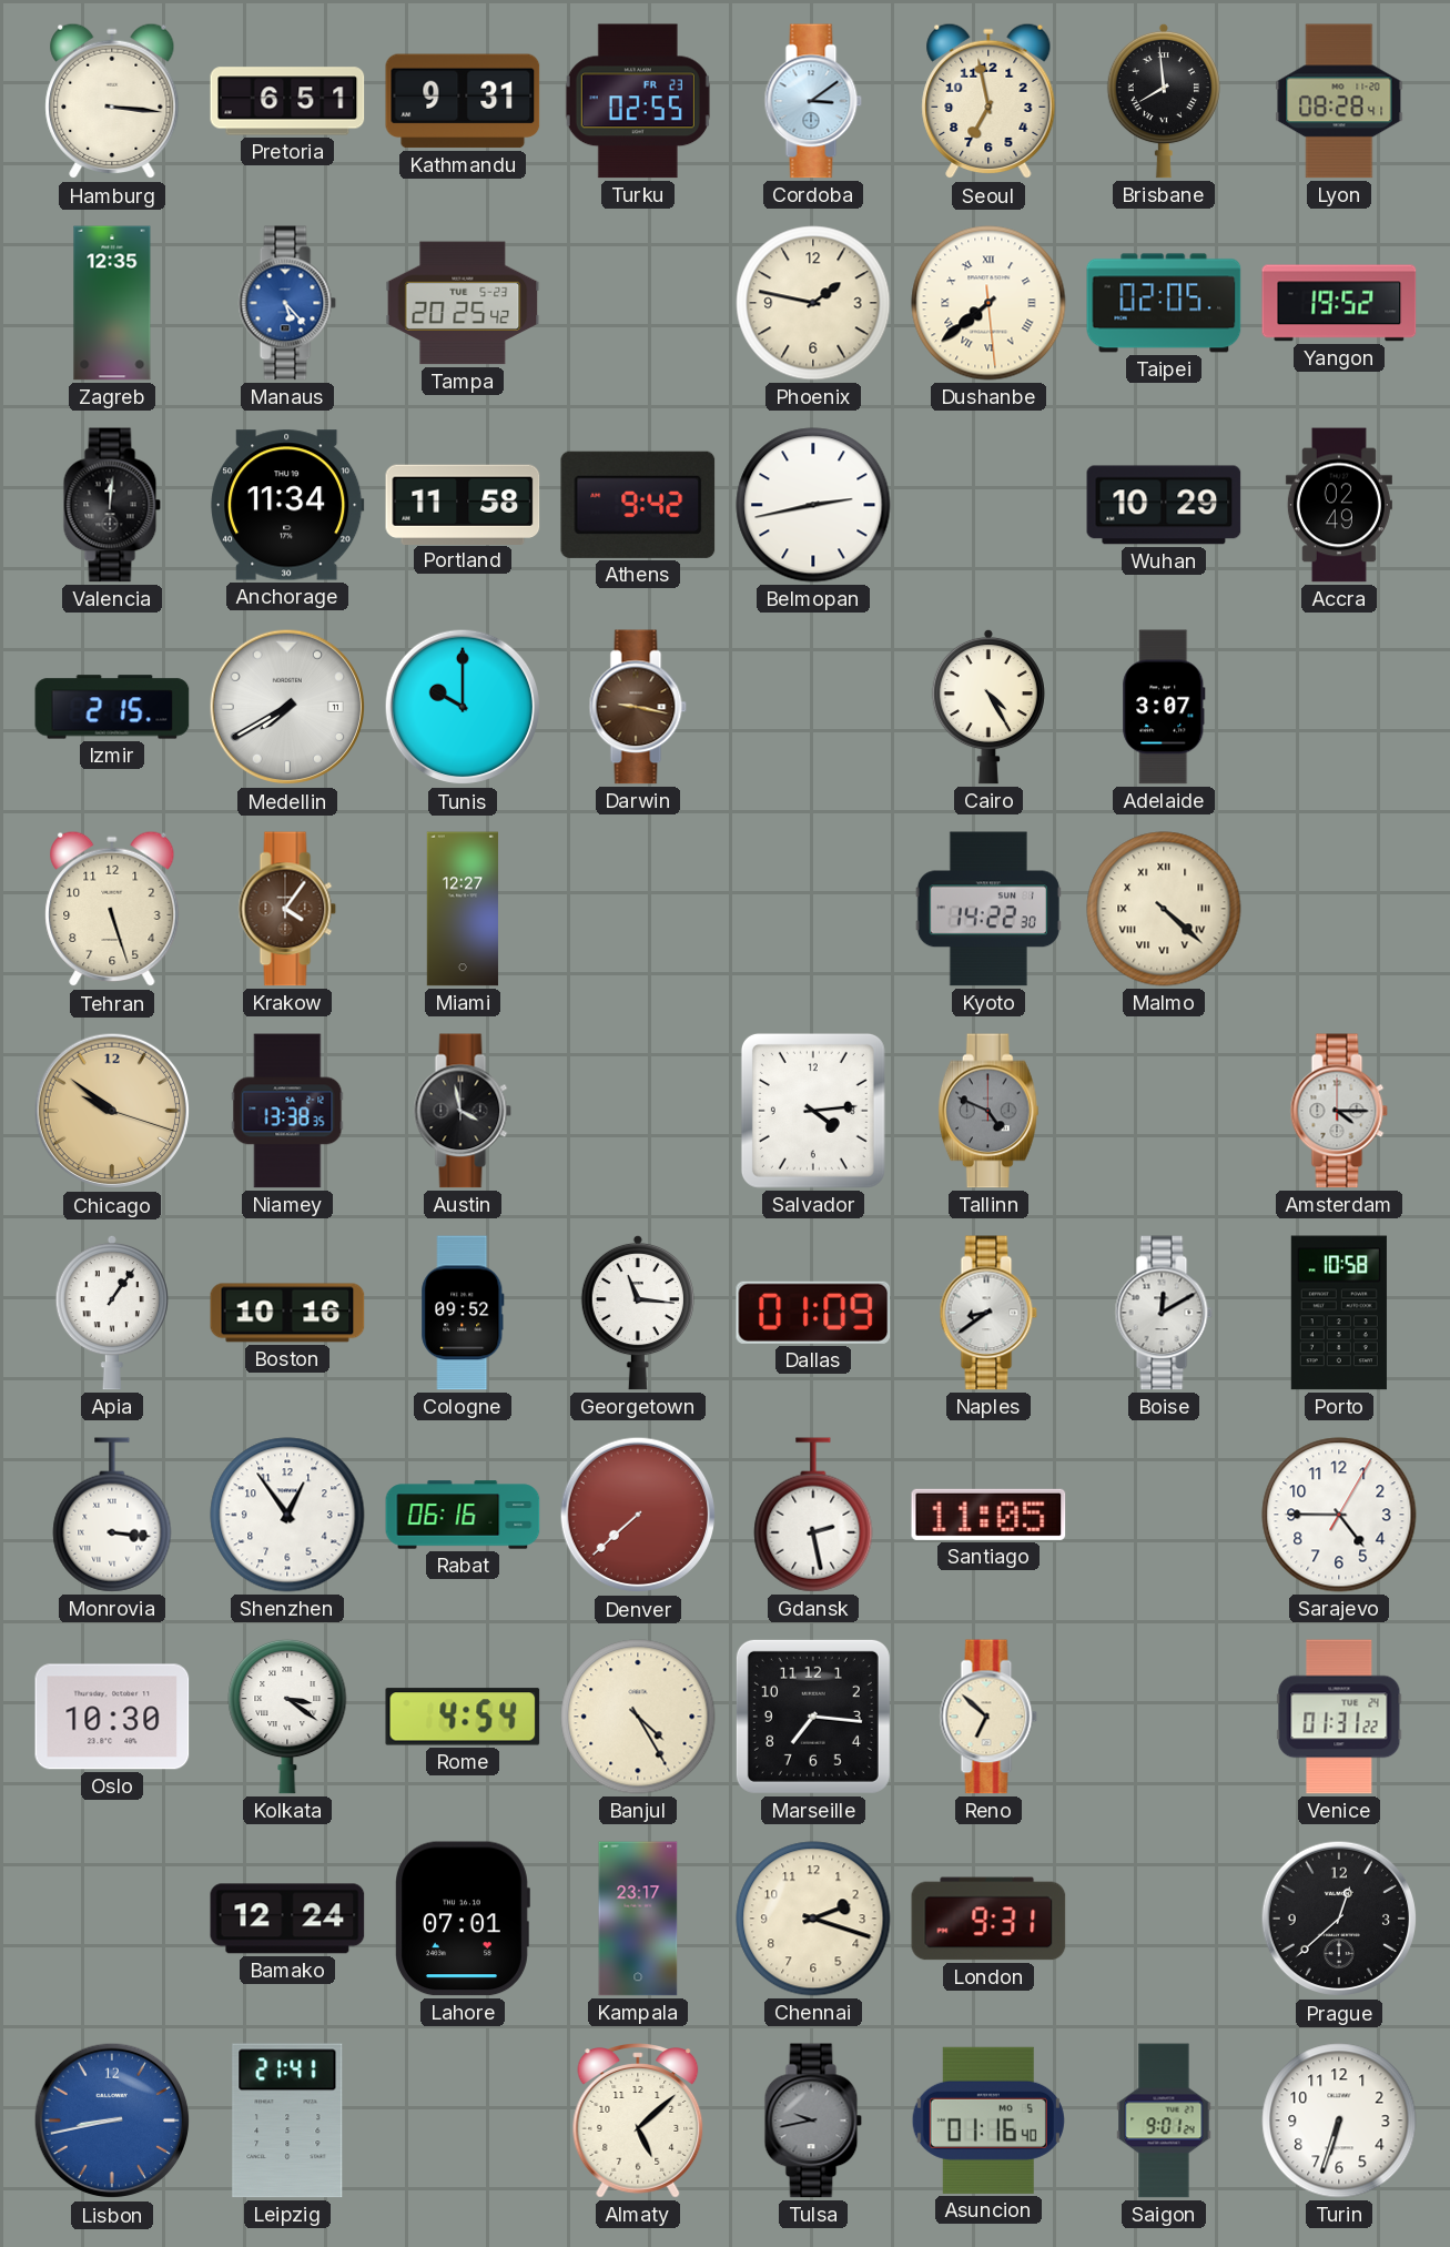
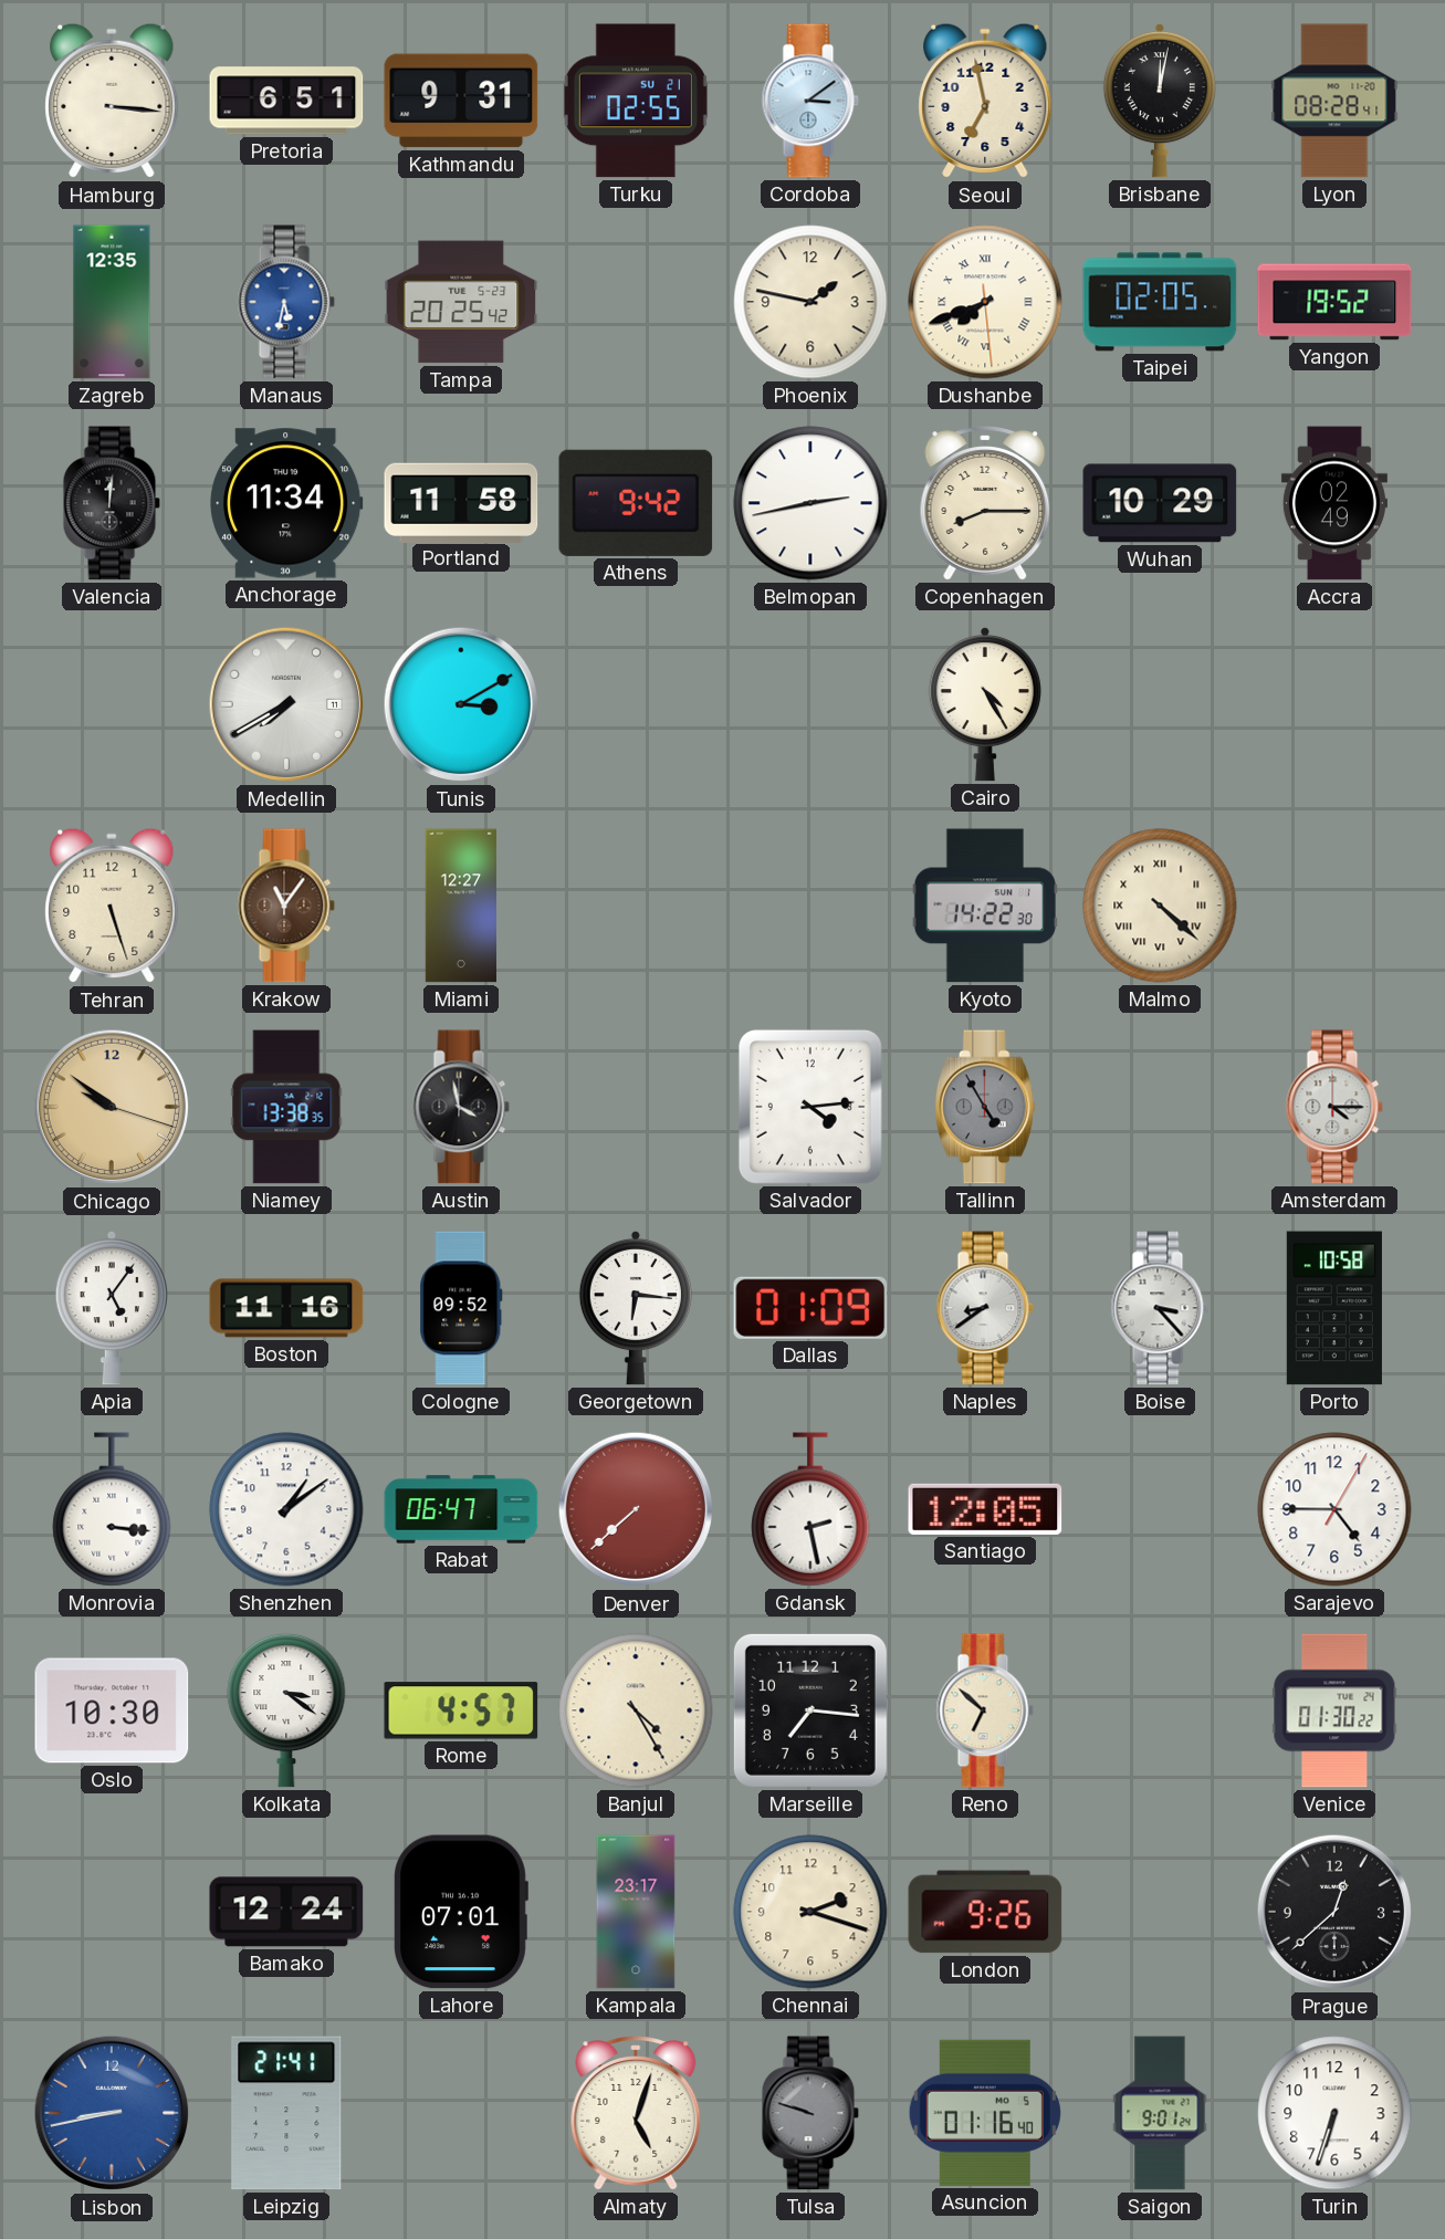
Turku date: FR 23 -> SU 21 (636, 101)
Brisbane: 7:59 -> 12:02 (1160, 101)
Manaus: 5:23 -> 5:32 (286, 302)
Dushanbe: 7:38 -> 7:41 (985, 302)
Copenhagen: none -> 8:15 (985, 503)
Izmir: 2:15 -> none (112, 707)
Tunis: 10:00 -> 3:10 (461, 704)
Darwin: 9:17 -> none (638, 707)
Adelaide: 3:07 -> none (1164, 707)
Krakow: 4:06 -> 11:06 (286, 906)
Tallinn: 4:49 -> 4:55 (985, 1107)
Apia: 1:06 -> 5:06 (112, 1308)
Boston: 10:16 -> 11:16 (286, 1308)
Georgetown: 11:16 -> 6:16 (636, 1308)
Boise: 12:10 -> 3:23 (1160, 1308)
Shenzhen: 12:54 -> 1:09 (286, 1509)
Rabat: 06:16 -> 06:47 (461, 1509)
Santiago: 11:05 -> 12:05 (985, 1509)
Rome: 4:54 -> 4:57 (461, 1710)
Venice: 01:31 -> 01:30 (1334, 1710)
London: 9:31 -> 9:26 (985, 1912)
Almaty: 5:08 -> 5:03 (636, 2113)
Tulsa: 9:43 -> 9:48 (810, 2113)
